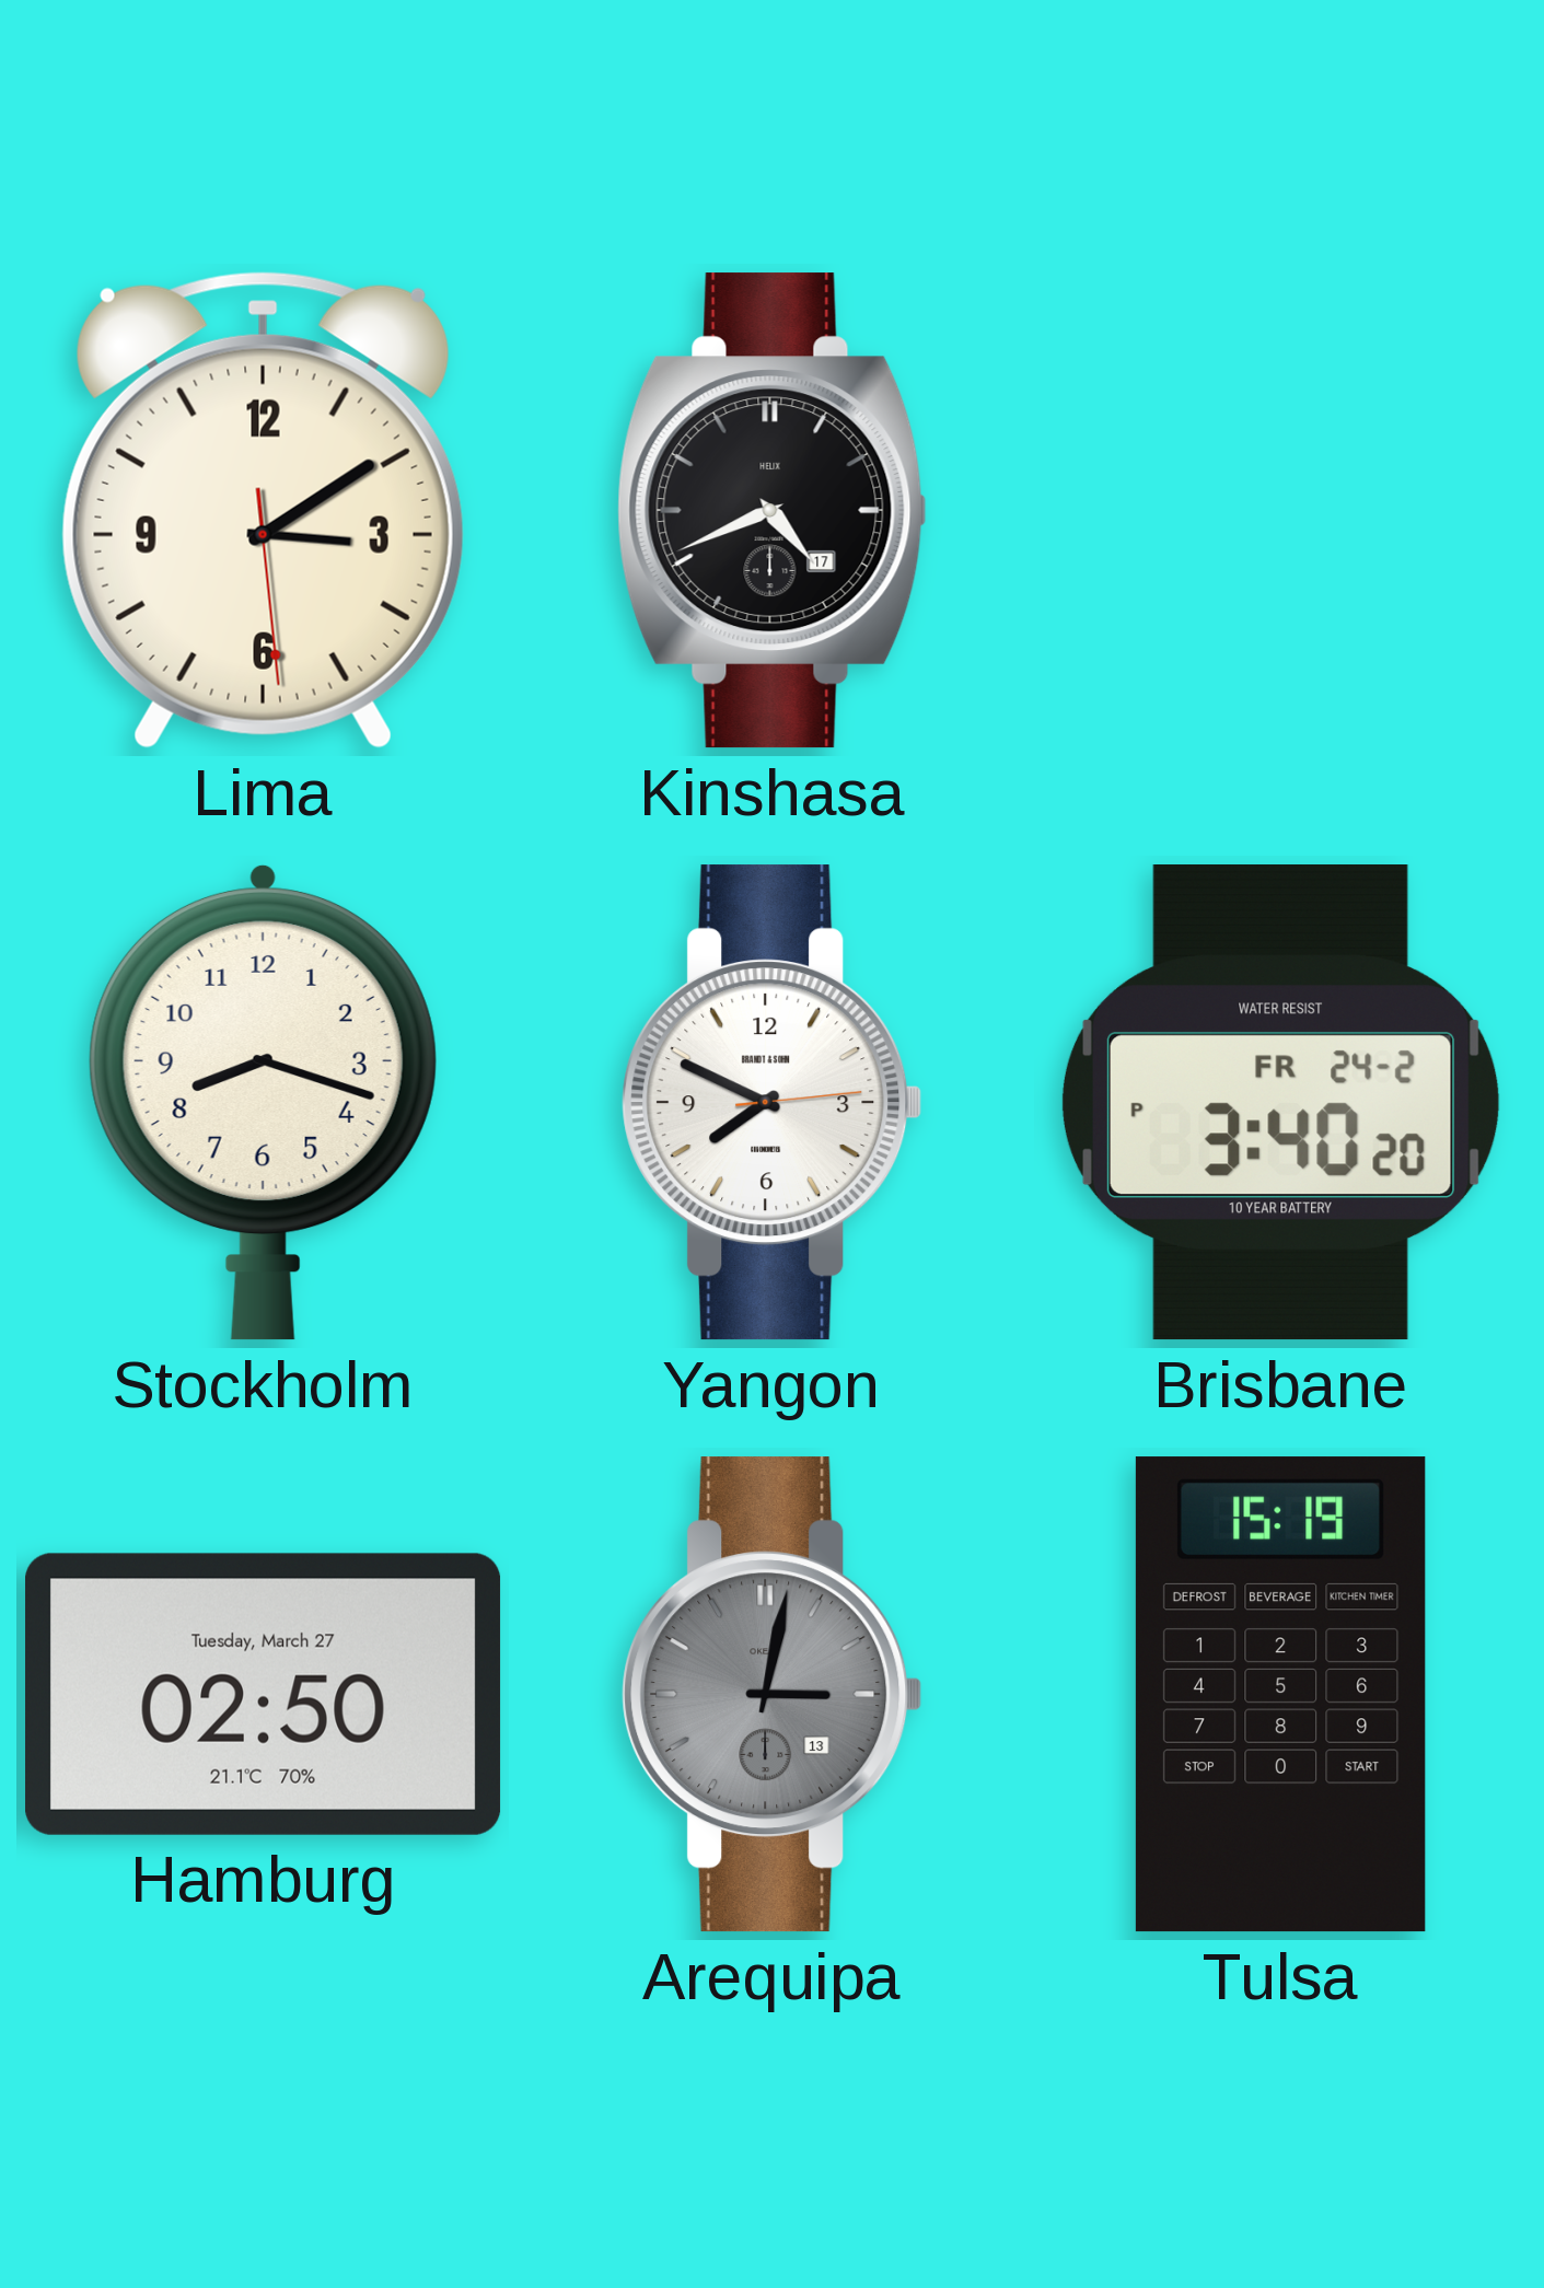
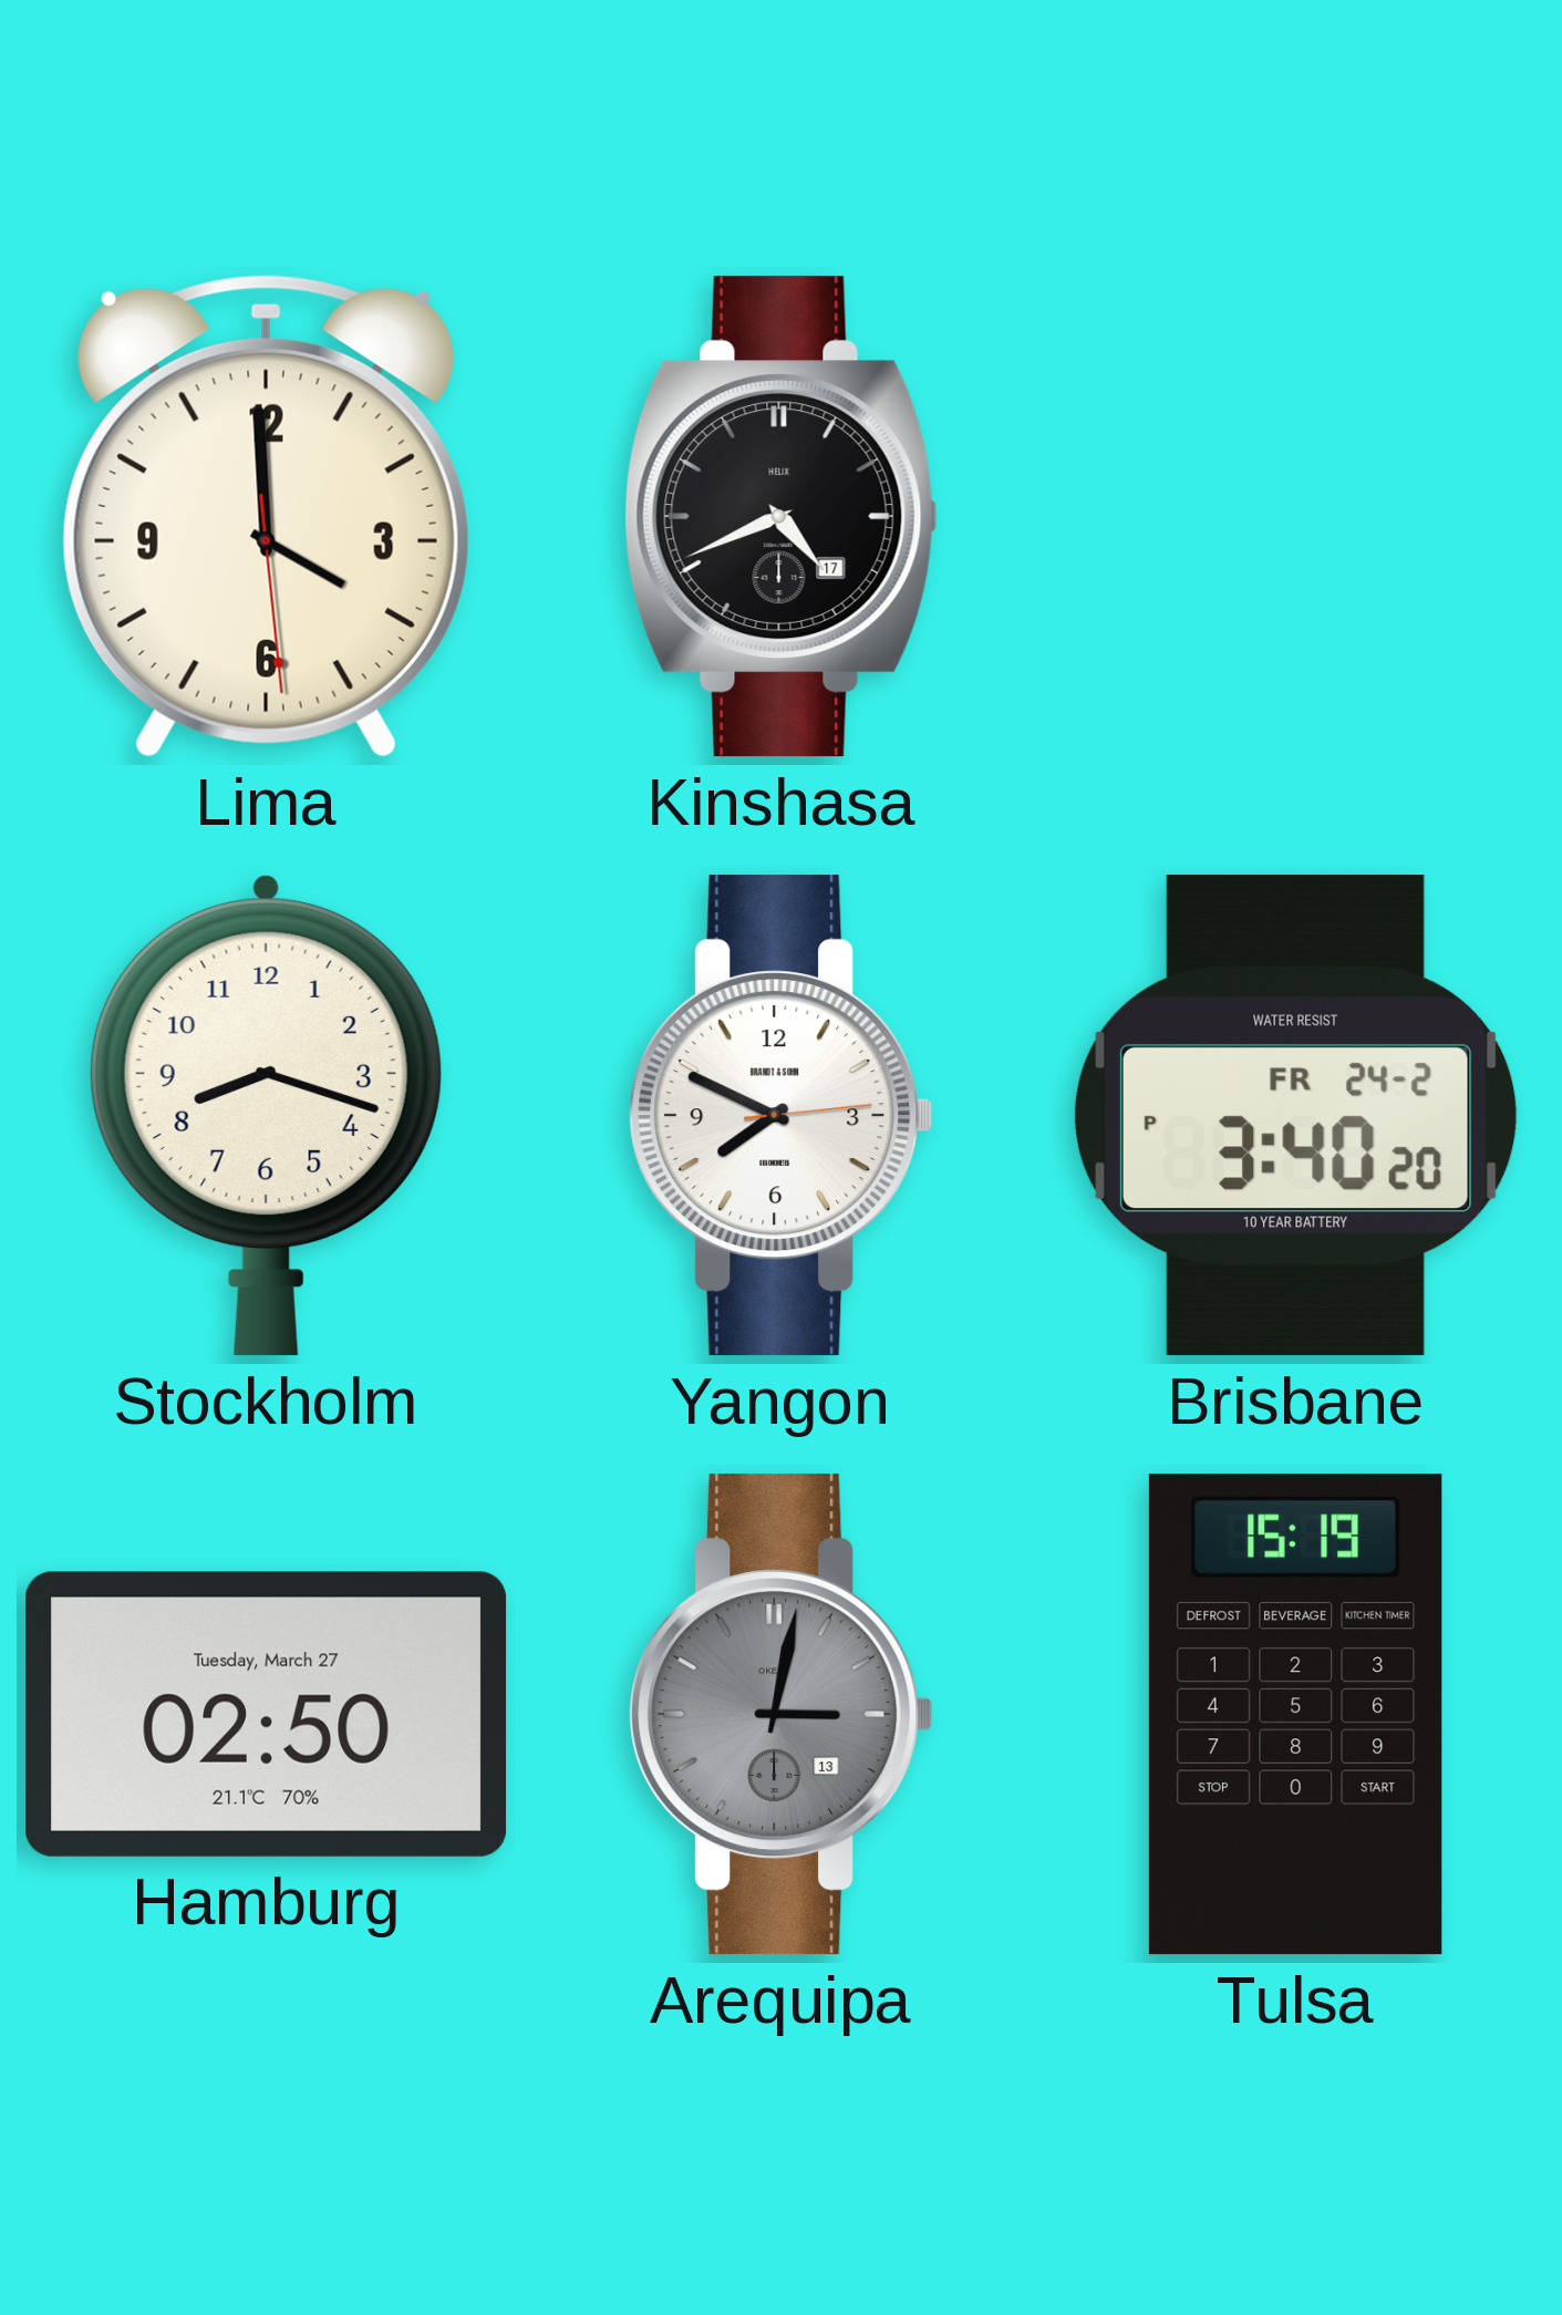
Lima: 3:09 -> 3:59 (266, 516)
